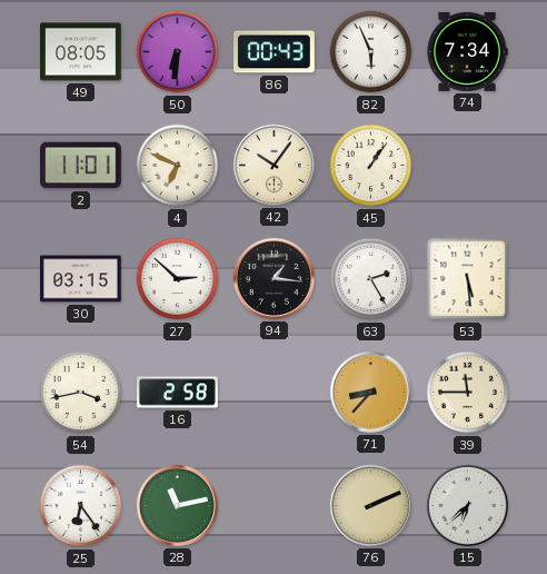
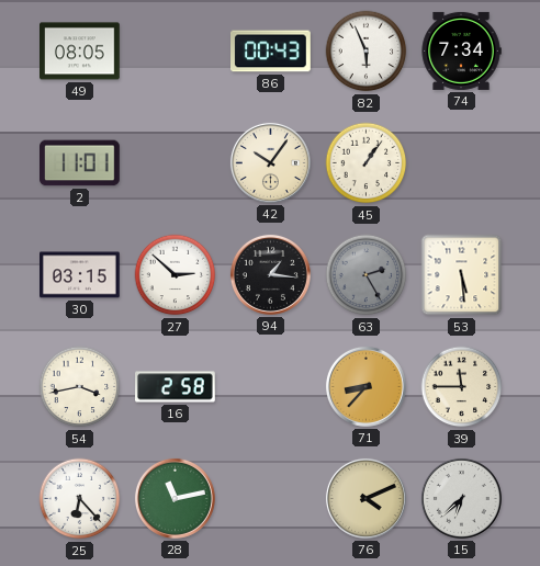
50: 6:31 -> none (178, 52)
4: 6:49 -> none (178, 166)
63 dial: white -> grey (367, 275)
25: 6:24 -> 6:23 (80, 499)
76: 2:11 -> 4:11 (365, 498)
